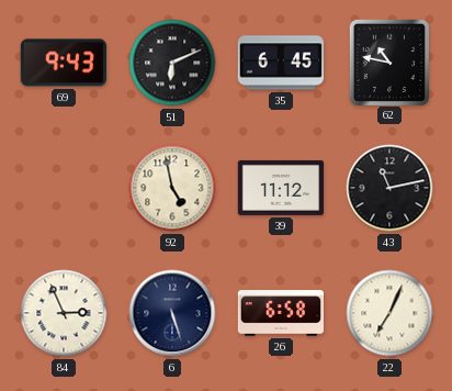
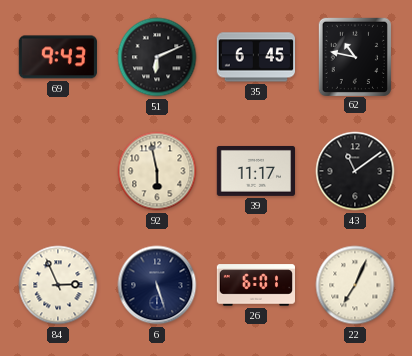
92: 4:58 -> 5:58 (157, 171)
39: 11:12 -> 11:17 (255, 171)
43: 11:13 -> 11:09 (355, 171)
26: 6:58 -> 6:01 (255, 285)
